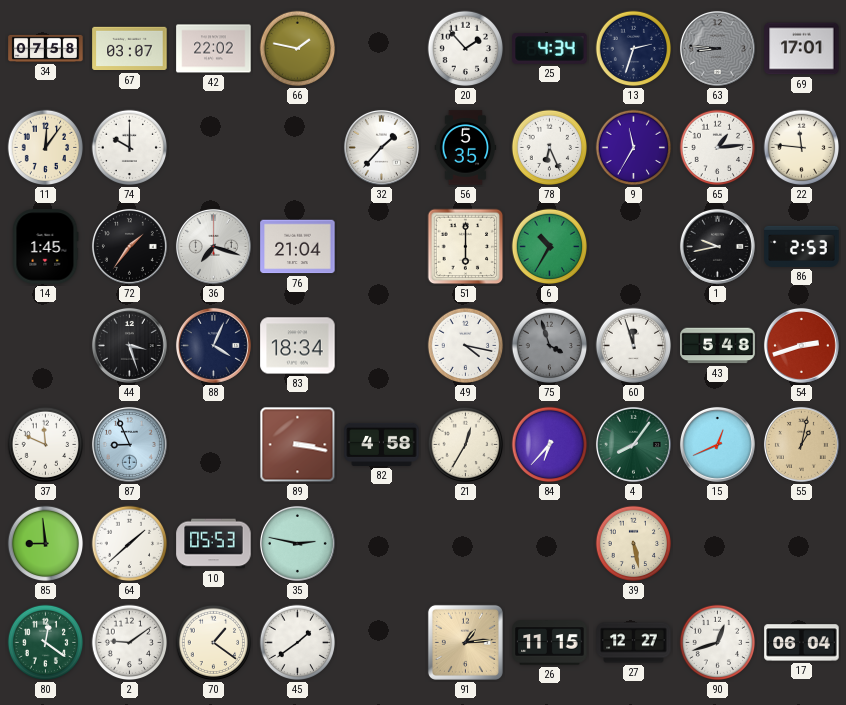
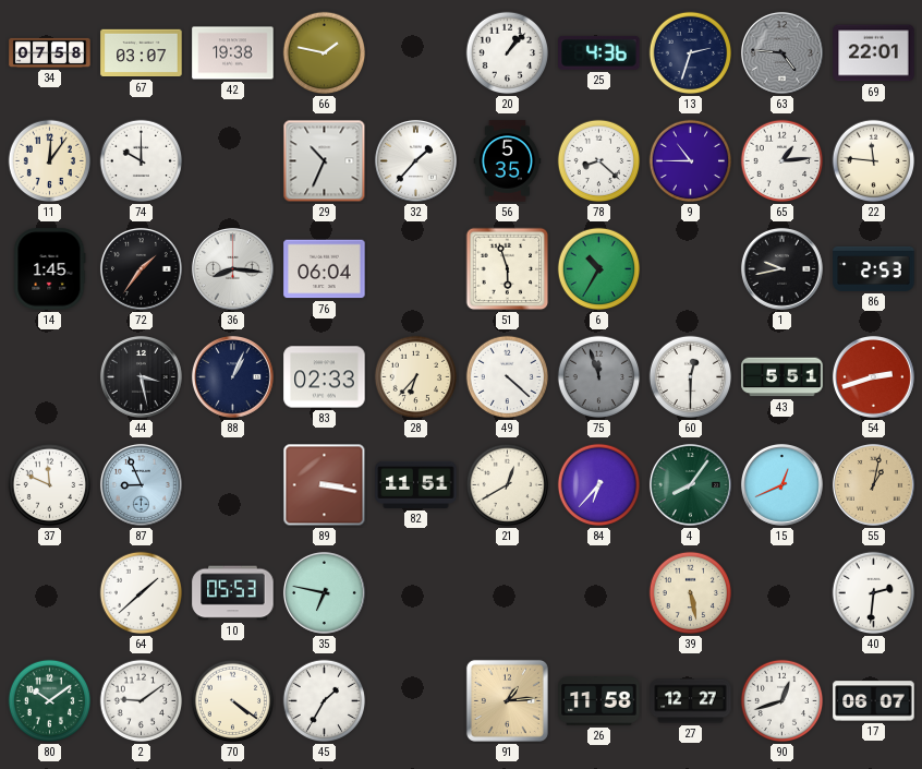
42: 22:02 -> 19:38 (233, 53)
20: 1:53 -> 1:07 (508, 53)
25: 4:34 -> 4:36 (599, 52)
63: 8:46 -> 4:46 (781, 52)
69: 17:01 -> 22:01 (874, 53)
29: none -> 10:34 (325, 161)
78: 6:26 -> 8:22 (599, 161)
9: 11:35 -> 10:45 (691, 161)
36: 7:18 -> 8:16 (232, 268)
76: 21:04 -> 06:04 (325, 269)
51: 6:00 -> 5:57 (508, 269)
44: 3:27 -> 3:28 (141, 376)
88: 4:04 -> 1:04 (232, 376)
83: 18:34 -> 02:33 (325, 377)
28: none -> 6:37 (416, 377)
49: 4:17 -> 4:22 (508, 377)
75: 3:57 -> 11:57 (599, 377)
60: 11:57 -> 12:30 (691, 377)
43: 5:48 -> 5:51 (783, 377)
82: 4:58 -> 11:51 (416, 484)
21: 12:35 -> 12:40 (508, 485)
85: 8:59 -> none (46, 544)
35: 2:47 -> 6:47 (324, 592)
40: none -> 2:31 (874, 593)
80: 12:21 -> 10:09 (50, 701)
70: 1:21 -> 4:21 (233, 701)
45: 1:39 -> 1:35 (325, 701)
26: 11:15 -> 11:58 (599, 701)
17: 06:04 -> 06:07 (874, 701)
